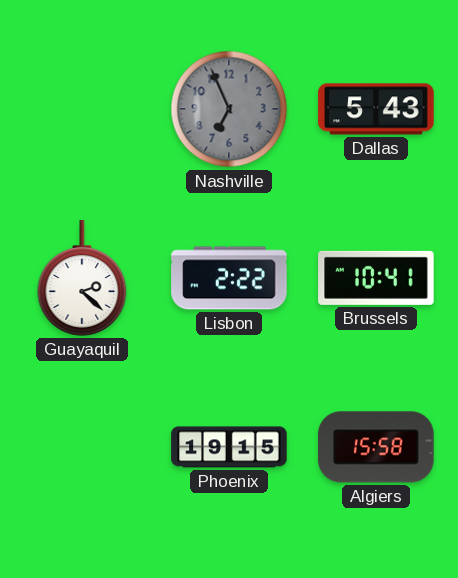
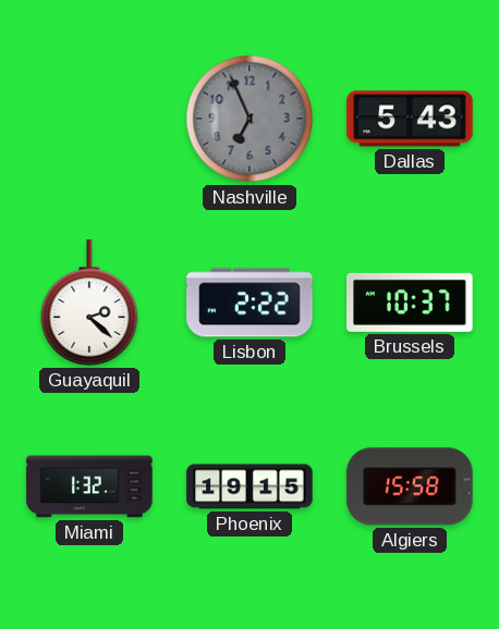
Brussels: 10:41 -> 10:37 (410, 303)
Miami: none -> 1:32 (89, 486)
